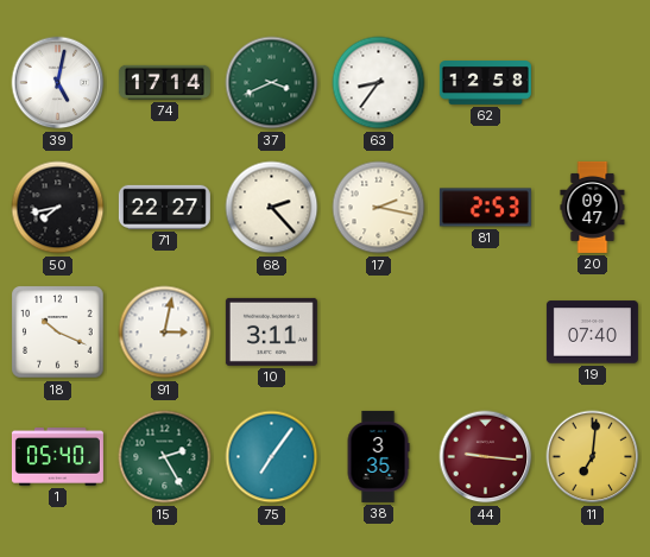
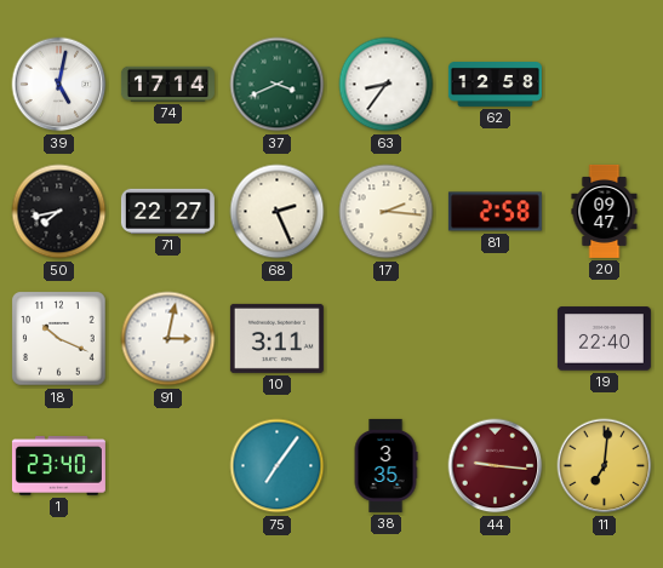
68: 2:23 -> 2:26 (278, 212)
17: 2:17 -> 2:16 (387, 212)
81: 2:53 -> 2:58 (495, 212)
19: 07:40 -> 22:40 (604, 339)
1: 05:40 -> 23:40 (58, 466)
15: 2:25 -> none (165, 457)
